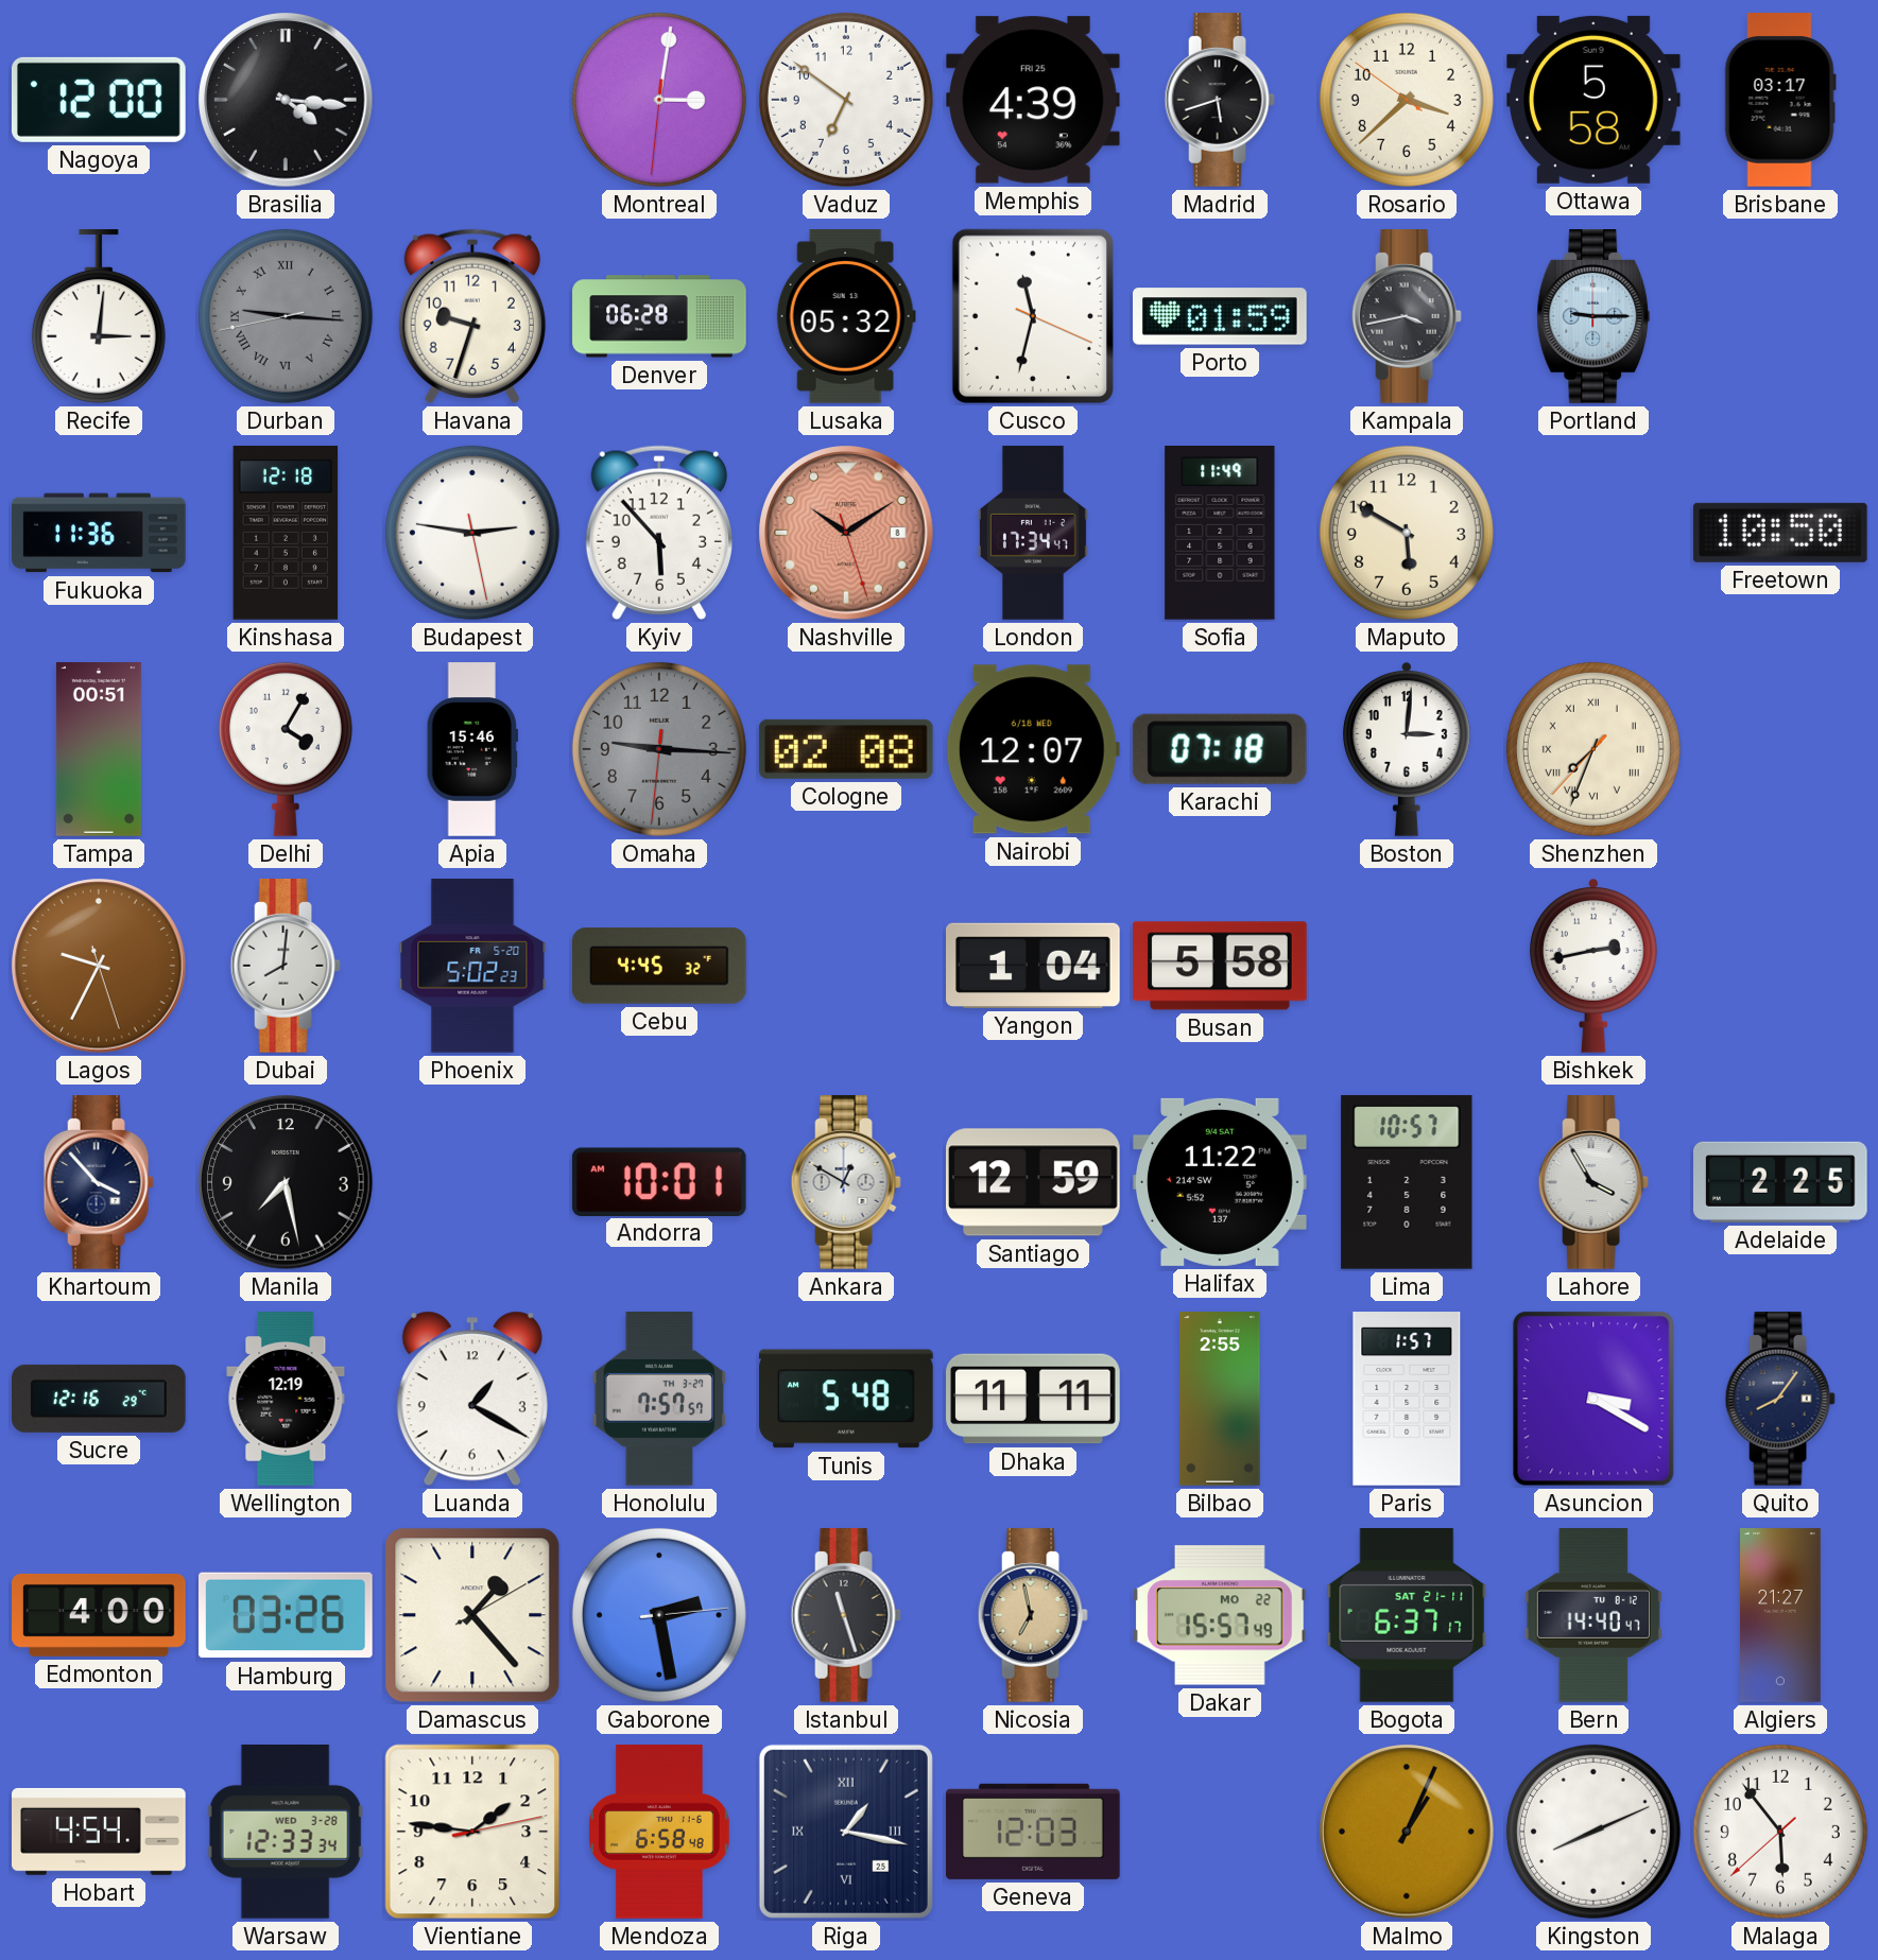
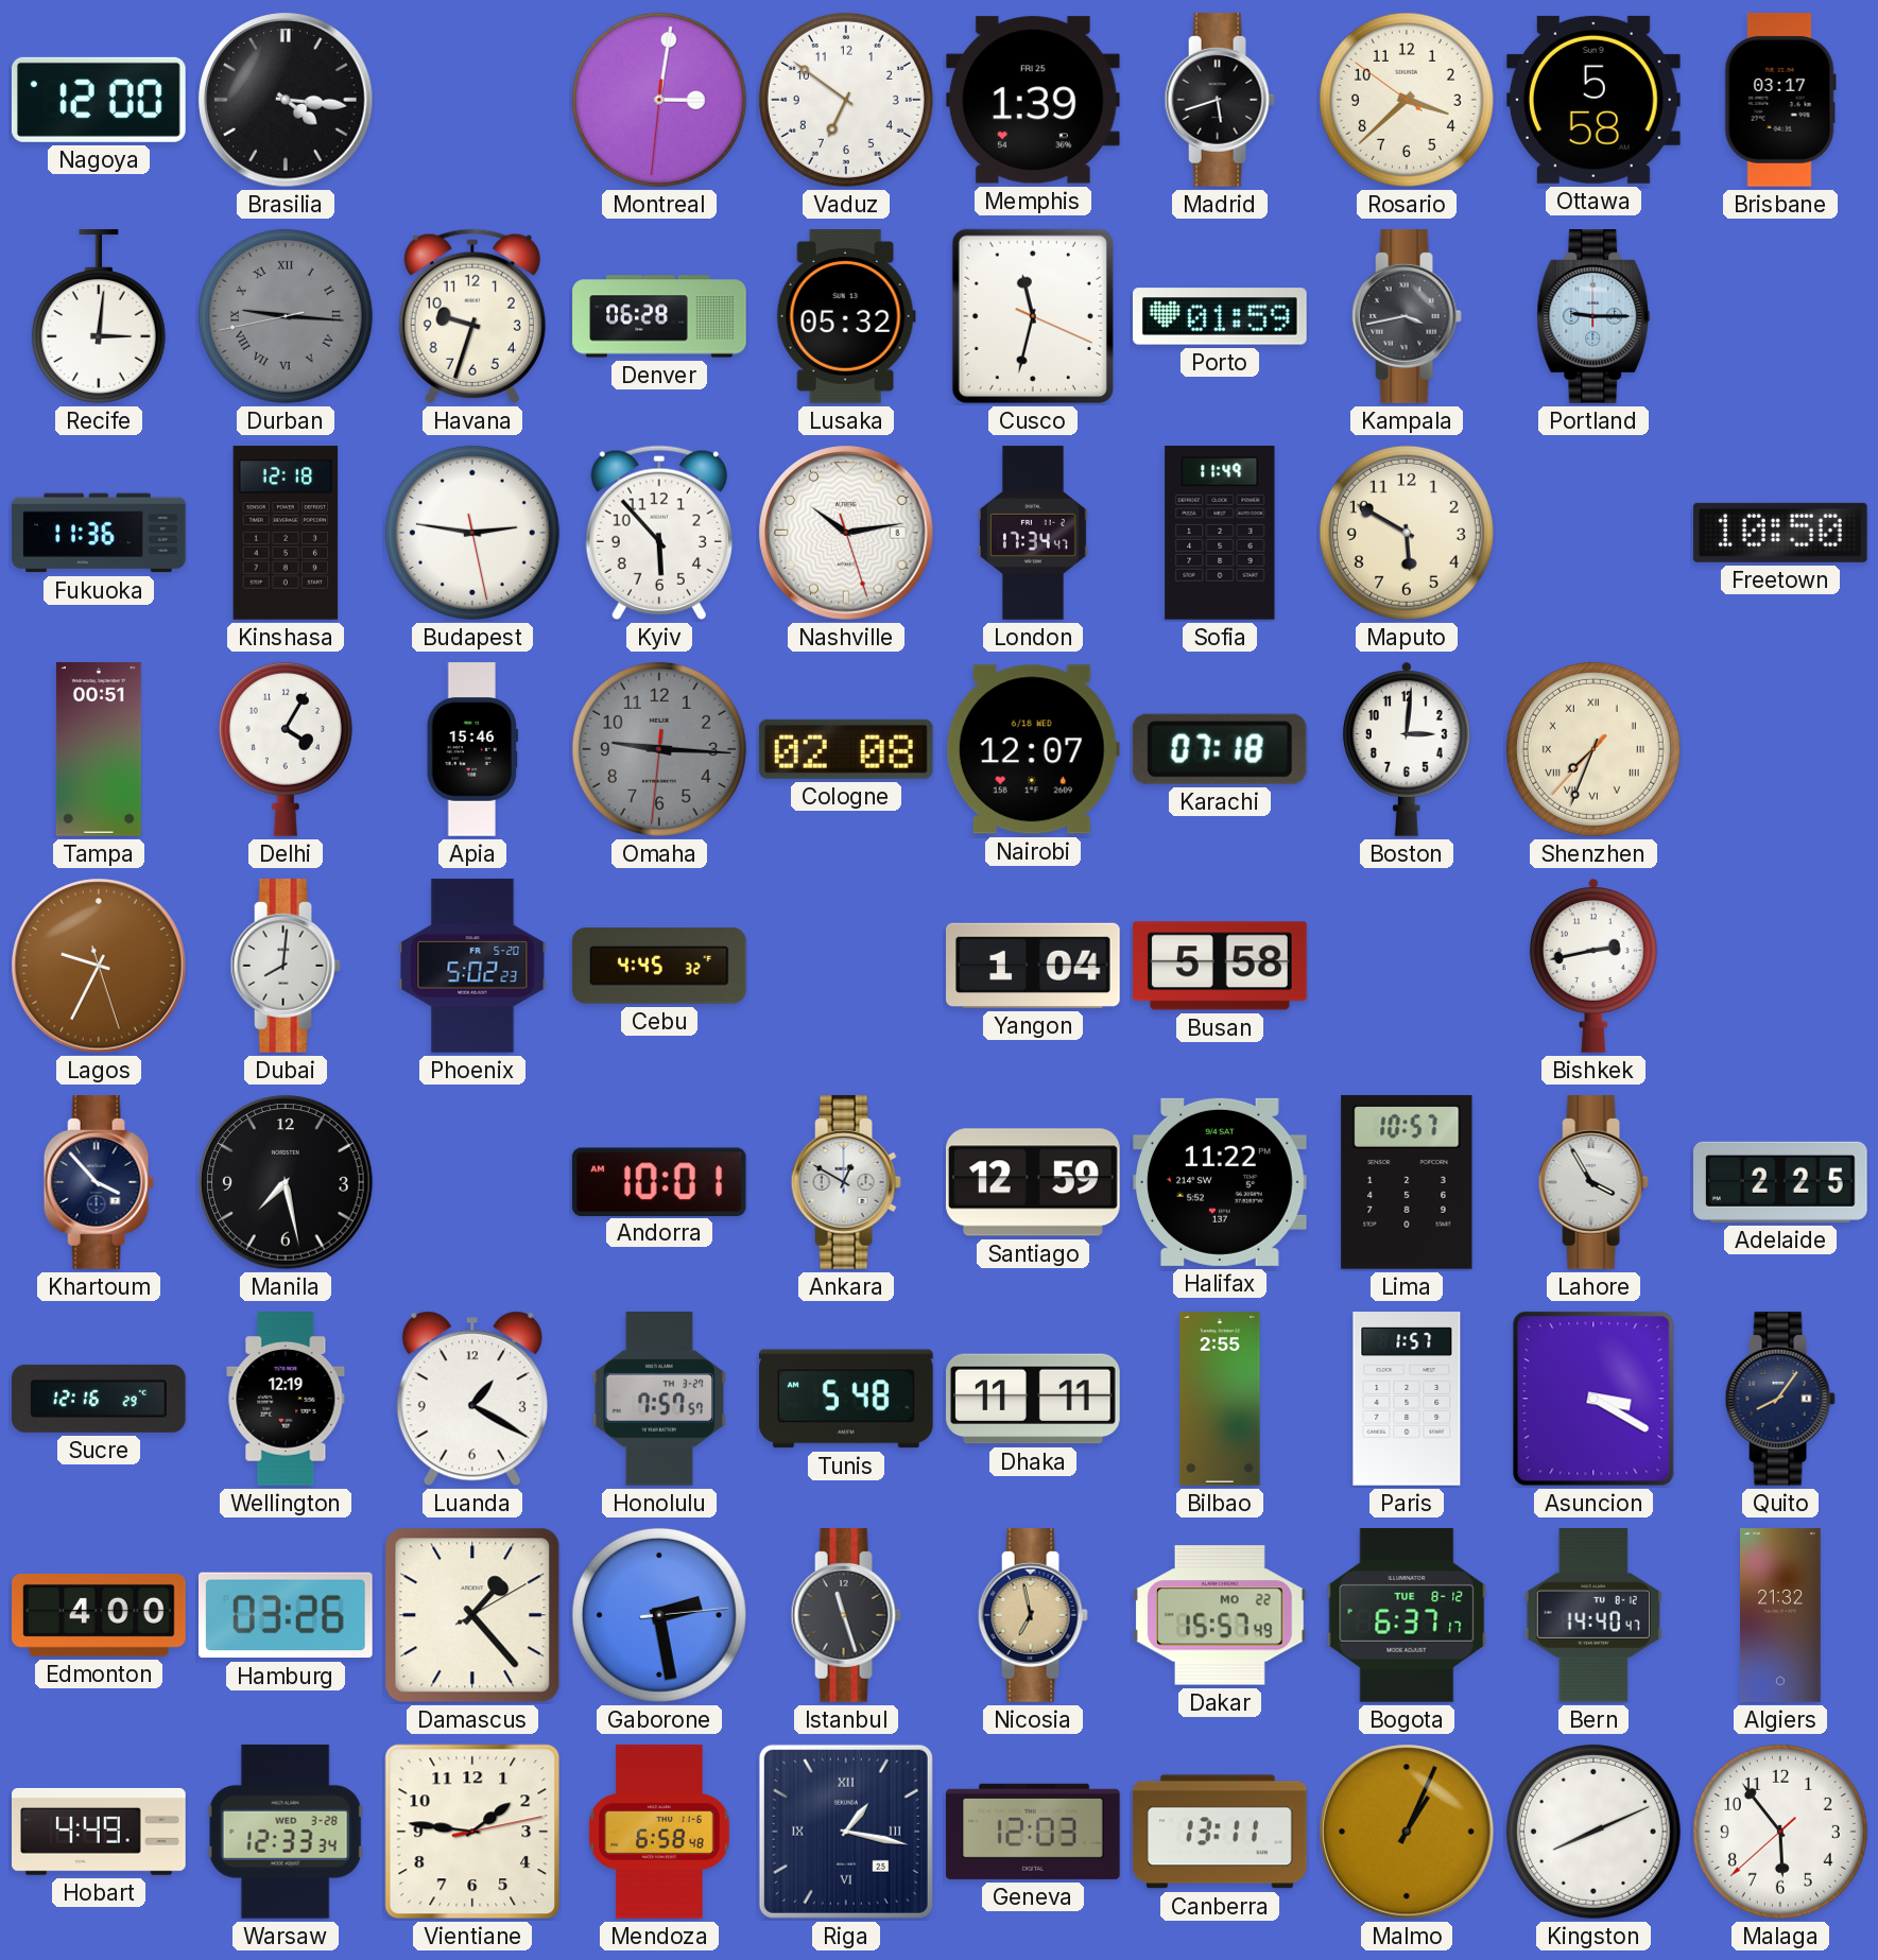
Memphis: 4:39 -> 1:39 (1033, 100)
Nashville: 10:09 -> 10:13 (846, 533)
Nashville dial: salmon -> white (846, 533)
Bogota date: SAT 21-11 -> TUE 8-12 (1407, 1616)
Algiers: 21:27 -> 21:32 (1781, 1615)
Hobart: 4:54 -> 4:49 (100, 1832)
Canberra: none -> 13:11 (1220, 1832)
